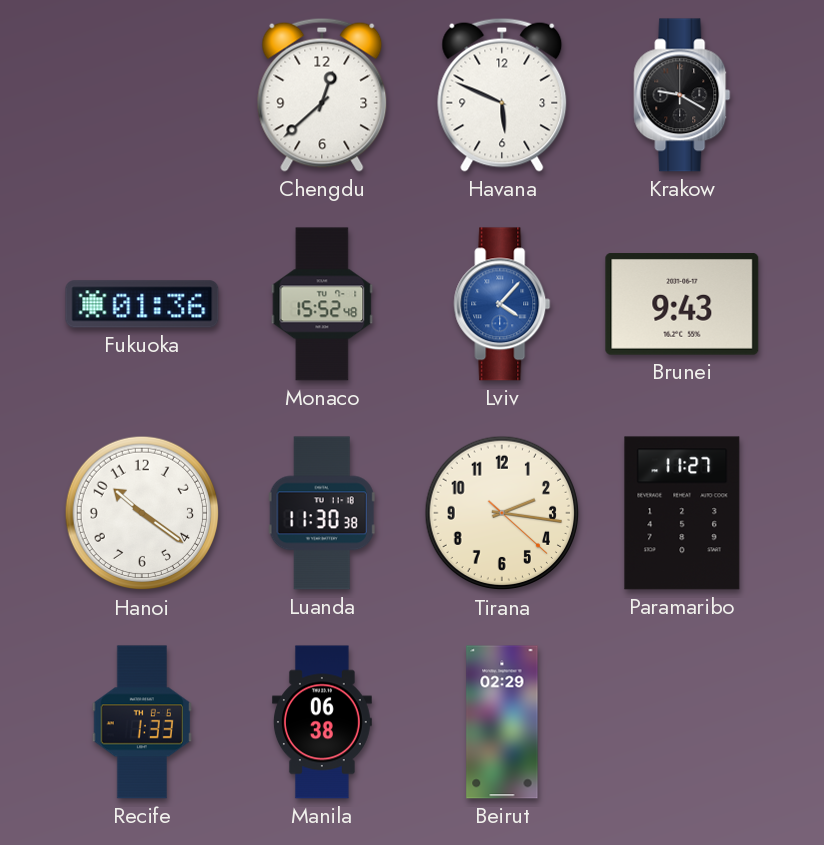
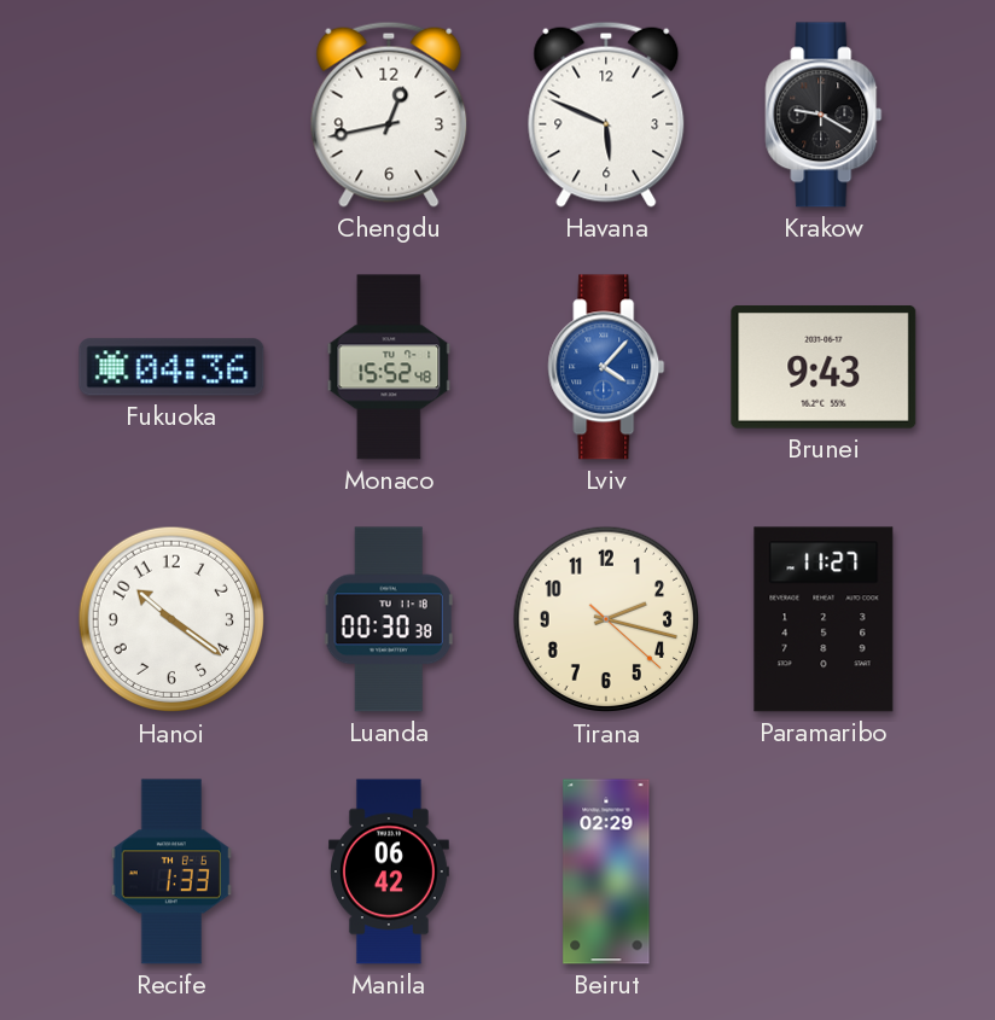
Chengdu: 12:38 -> 12:43 (389, 115)
Fukuoka: 01:36 -> 04:36 (171, 367)
Luanda: 11:30 -> 00:30 (389, 619)
Tirana: 2:16 -> 2:17 (606, 619)
Manila: 06:38 -> 06:42 (389, 872)
